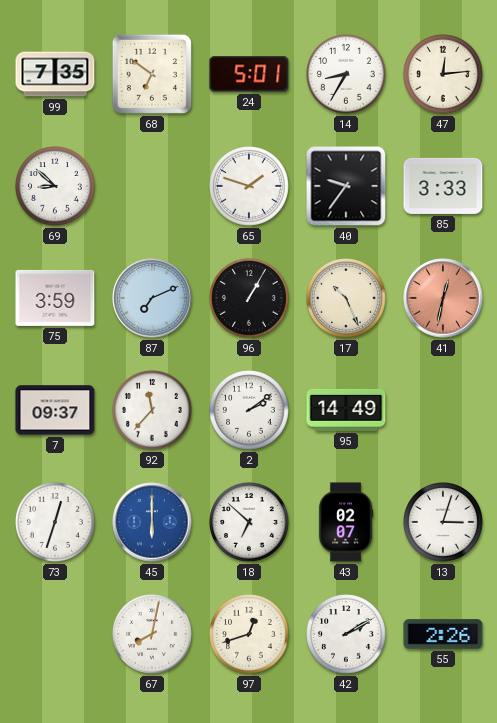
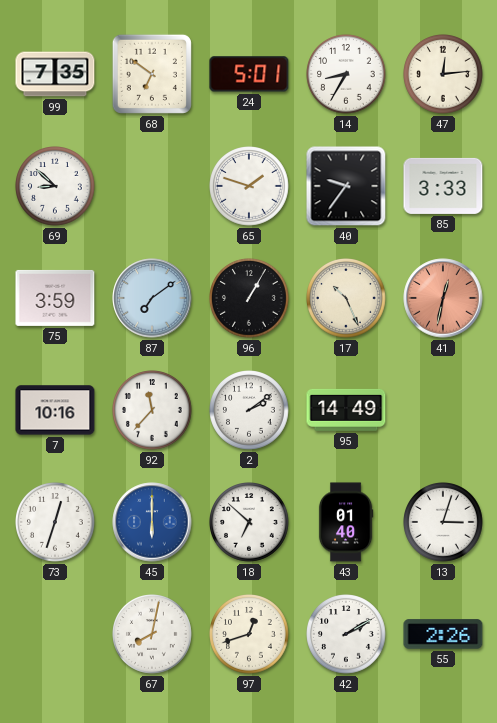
87: 7:11 -> 7:09 (152, 298)
7: 09:37 -> 10:16 (55, 410)
43: 02:07 -> 01:40 (346, 522)
